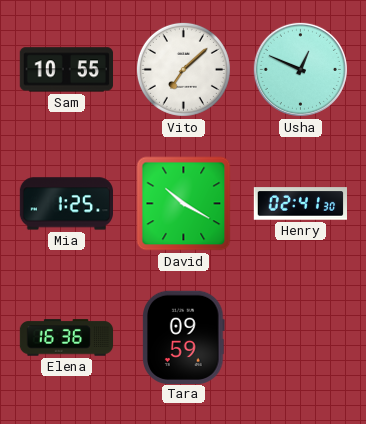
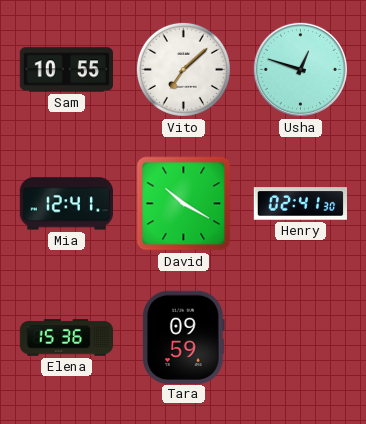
Usha: 12:49 -> 12:48 (300, 69)
Mia: 1:25 -> 12:41 (66, 204)
Elena: 16:36 -> 15:36 (67, 338)
